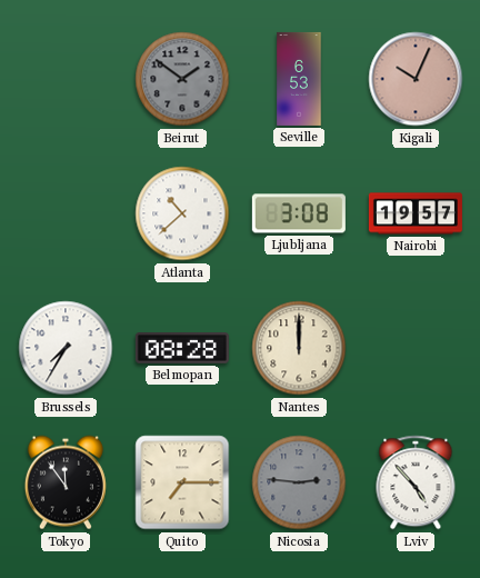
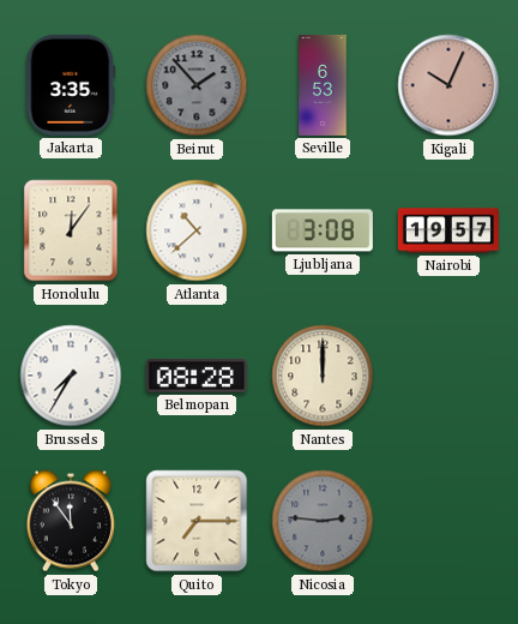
Jakarta: none -> 3:35 (71, 85)
Beirut: 1:51 -> 1:53 (197, 85)
Honolulu: none -> 12:06 (71, 230)
Lviv: 4:53 -> none (416, 482)
